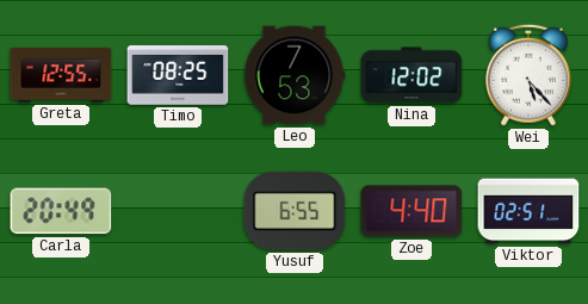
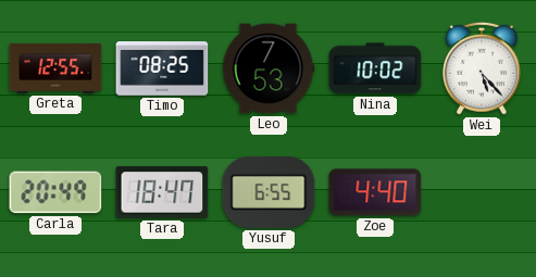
Nina: 12:02 -> 10:02 (375, 68)
Tara: none -> 18:47 (162, 192)
Viktor: 02:51 -> none (528, 211)
